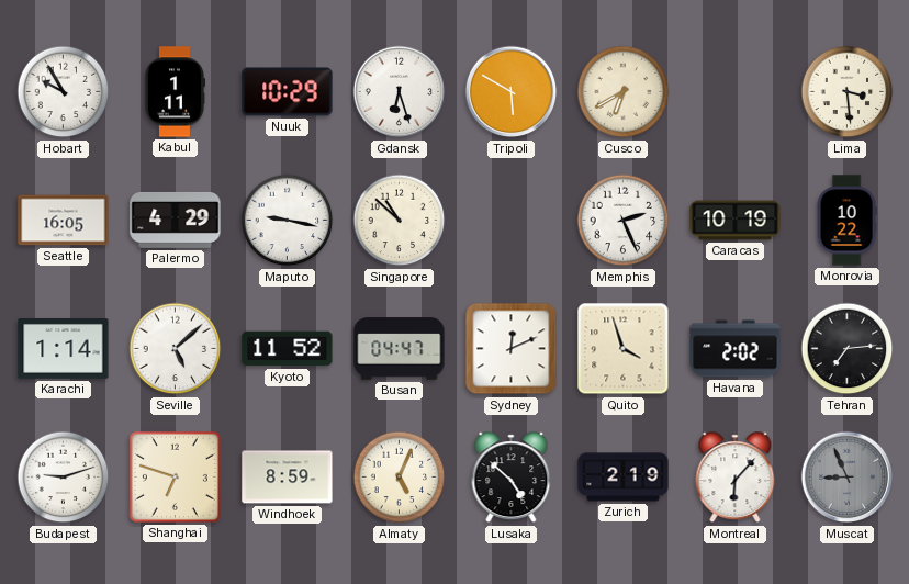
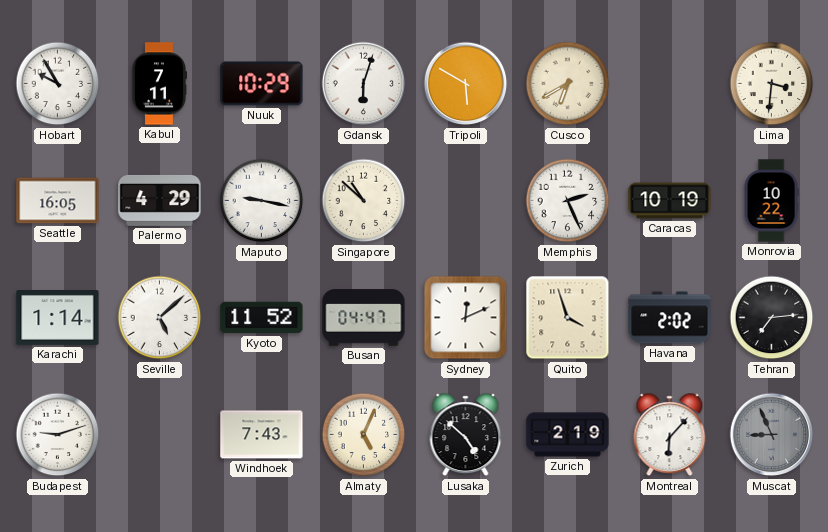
Kabul: 1:11 -> 7:11 (158, 84)
Gdansk: 6:27 -> 6:03 (364, 84)
Lima: 3:29 -> 3:31 (772, 84)
Shanghai: 6:48 -> none (175, 476)
Windhoek: 8:59 -> 7:43 (262, 435)
